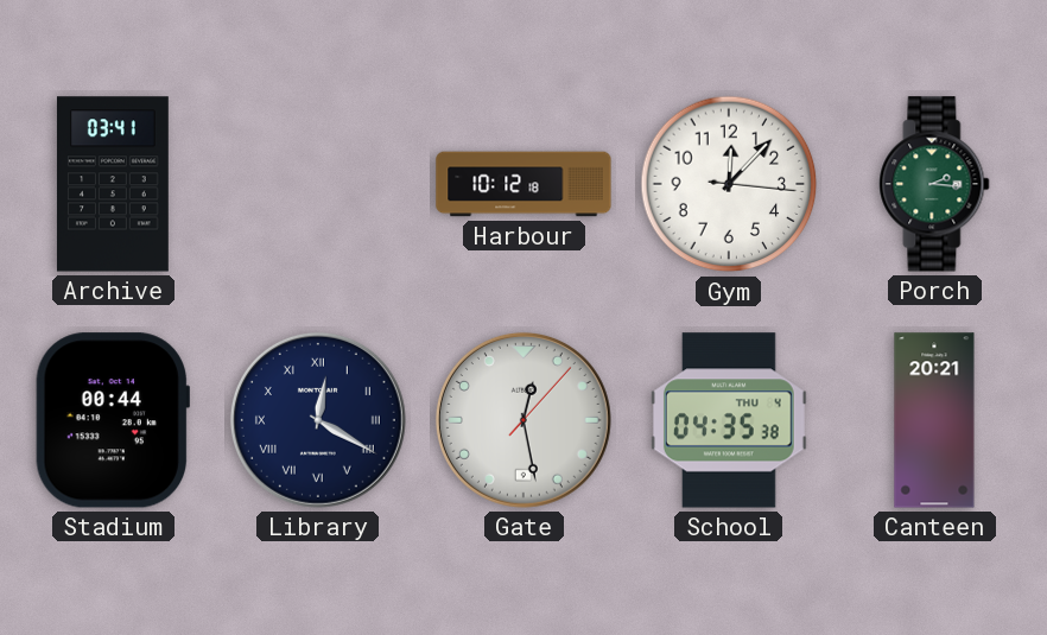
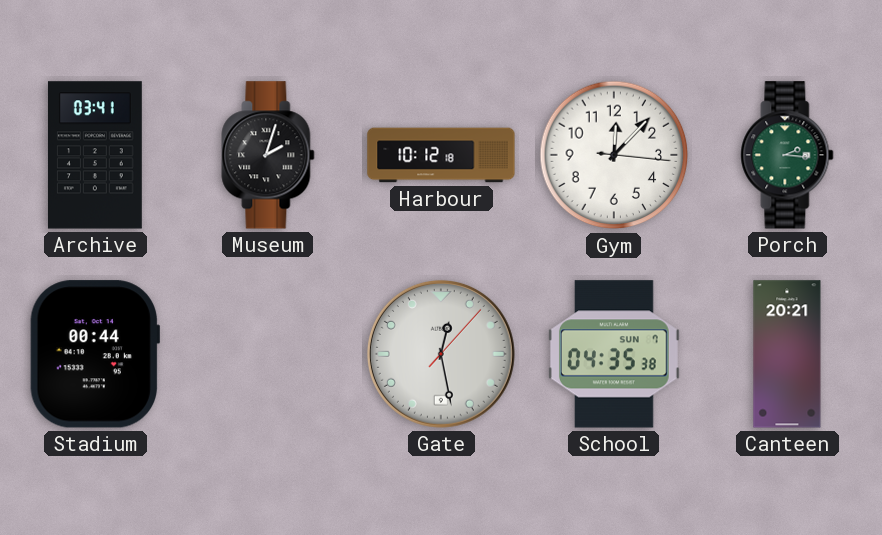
Museum: none -> 2:03 (268, 155)
Library: 12:20 -> none (318, 420)
School date: THU 4 -> SUN 7 (614, 354)
